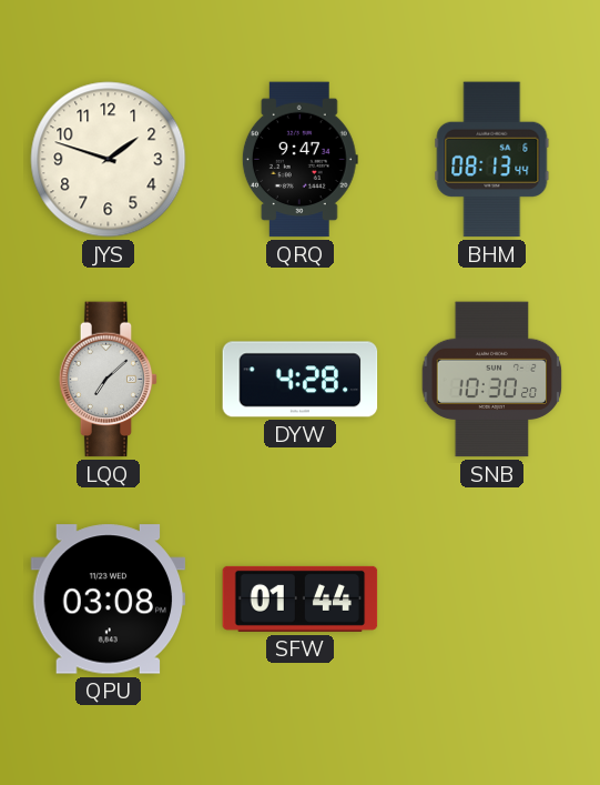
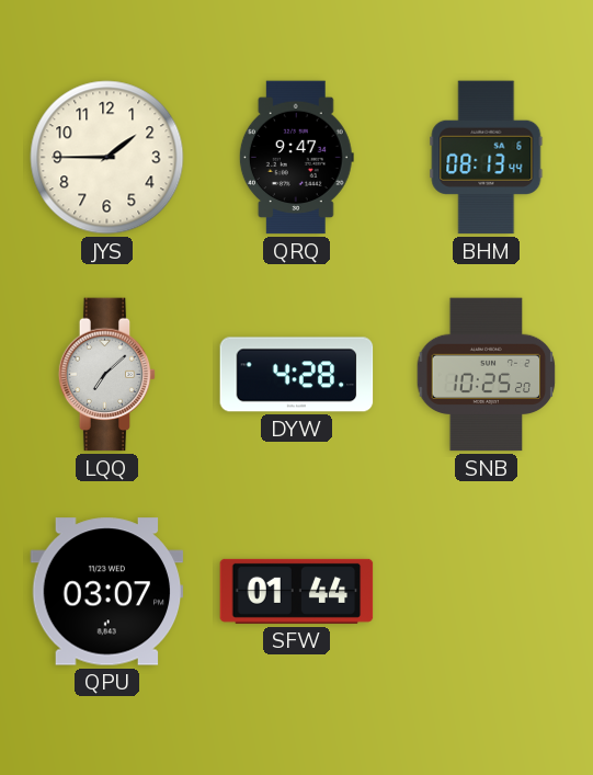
JYS: 1:48 -> 1:45 (107, 158)
SNB: 10:30 -> 10:25 (487, 375)
QPU: 03:08 -> 03:07 (107, 592)
